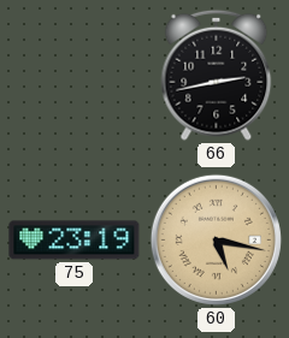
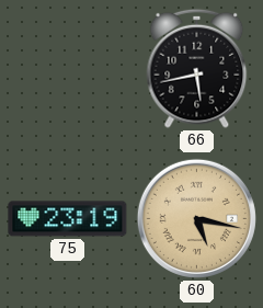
66: 2:43 -> 5:43 (197, 68)
